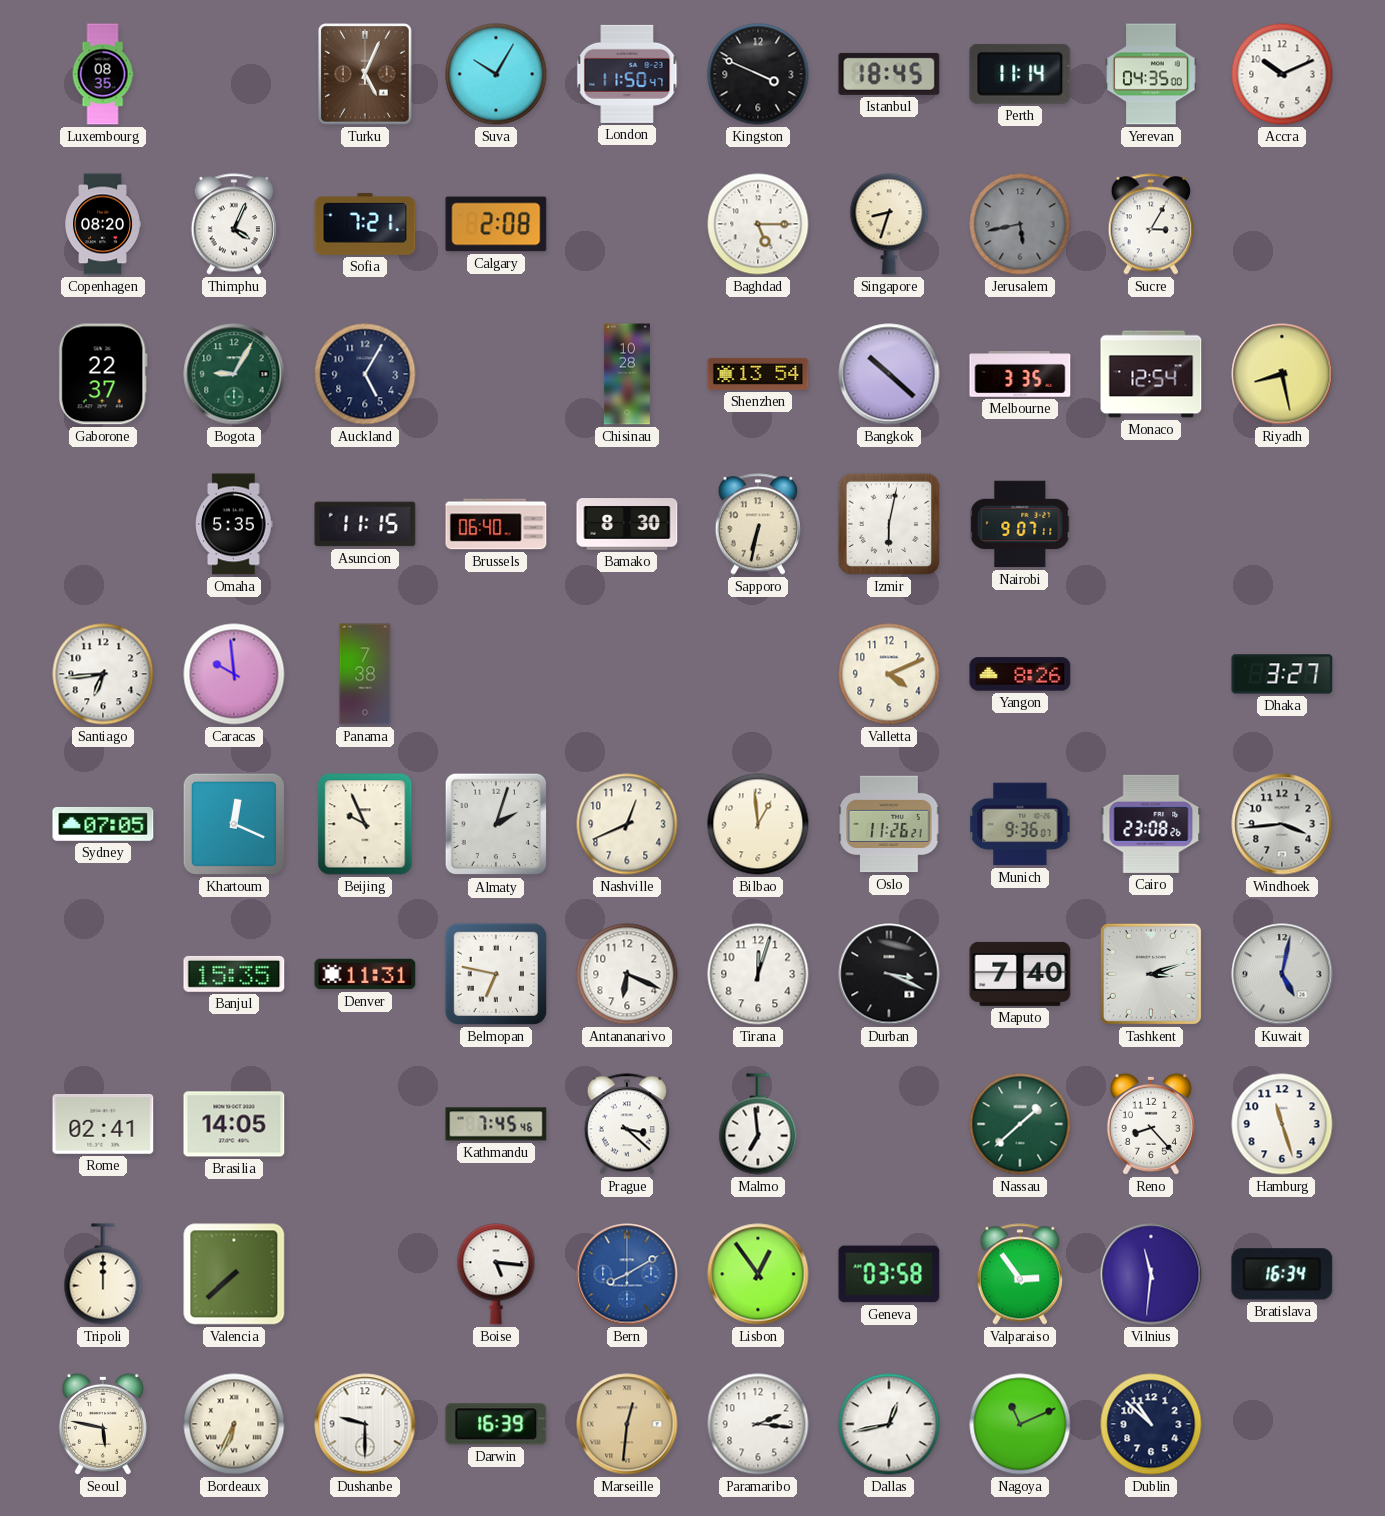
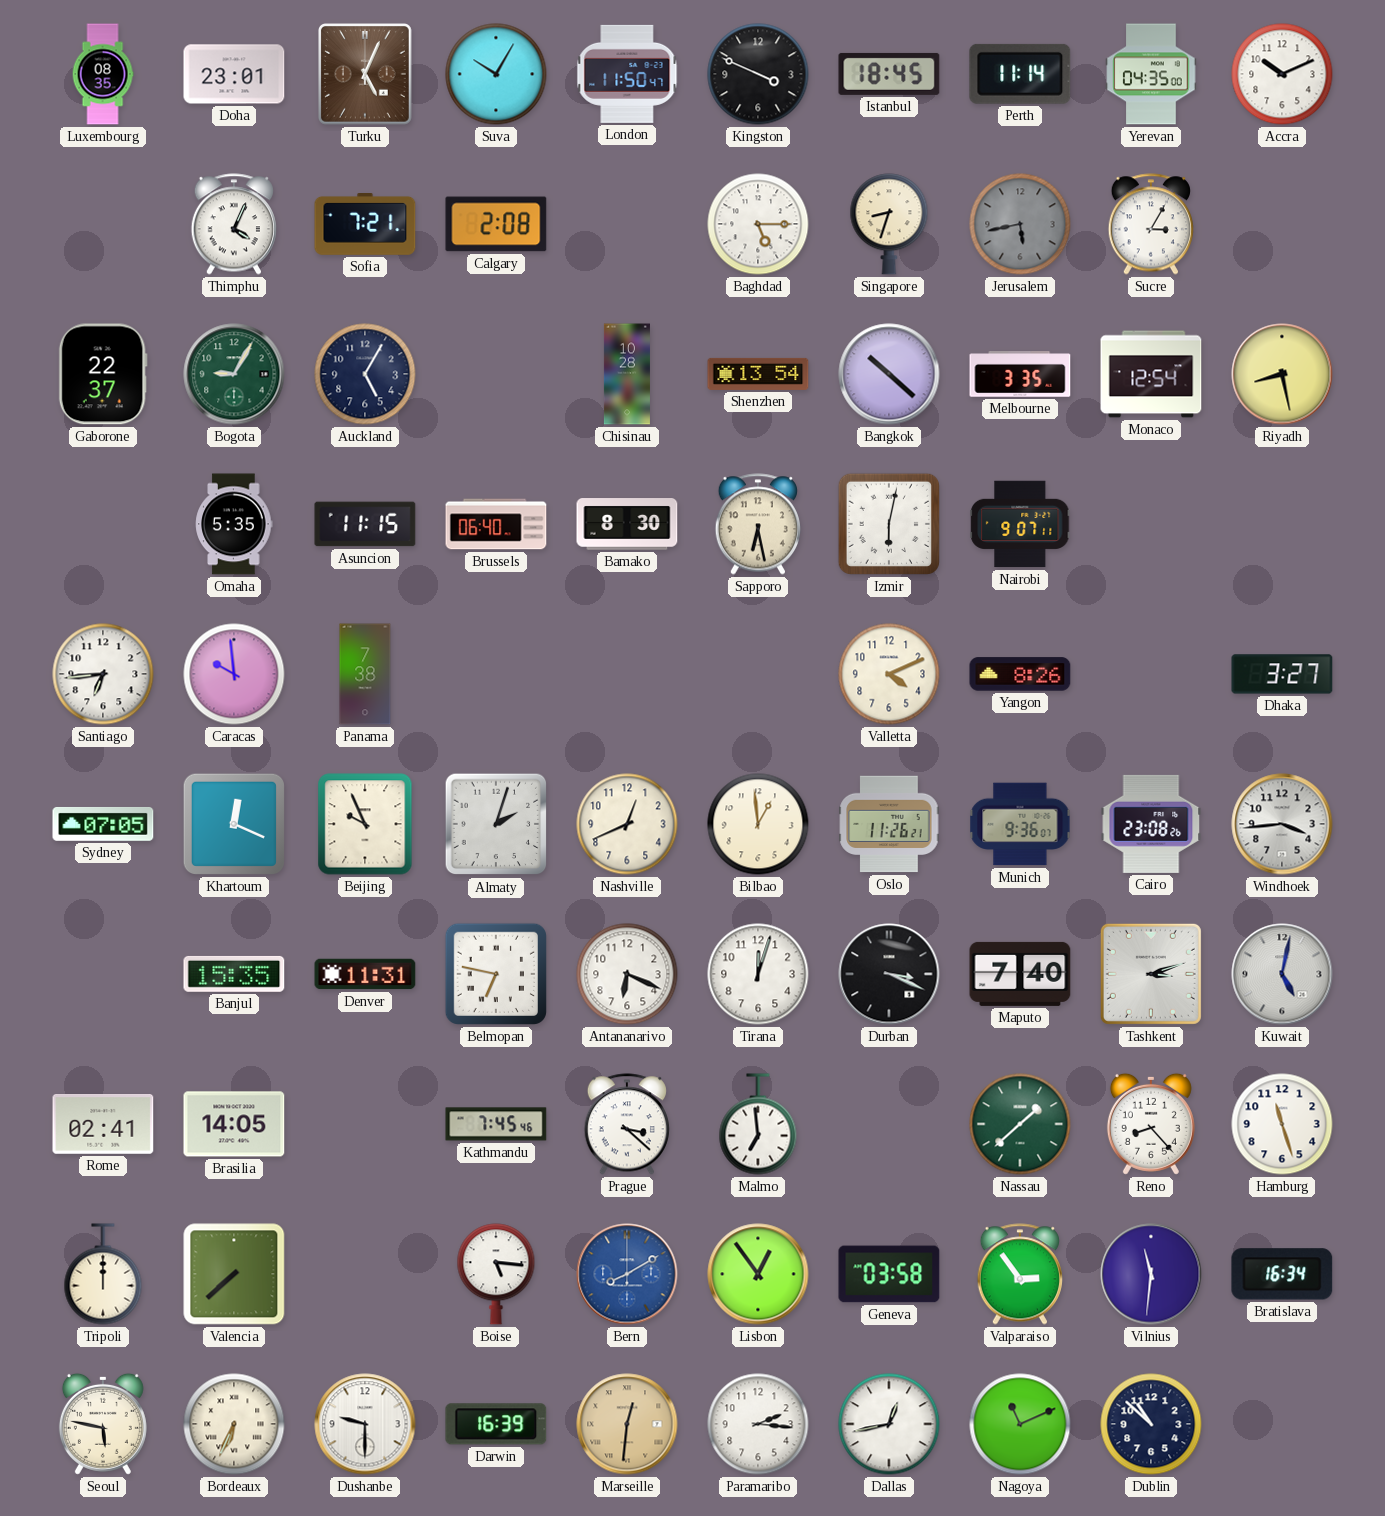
Doha: none -> 23:01 (234, 74)
Copenhagen: 08:20 -> none (102, 224)
Sapporo: 6:32 -> 6:28 (757, 524)
